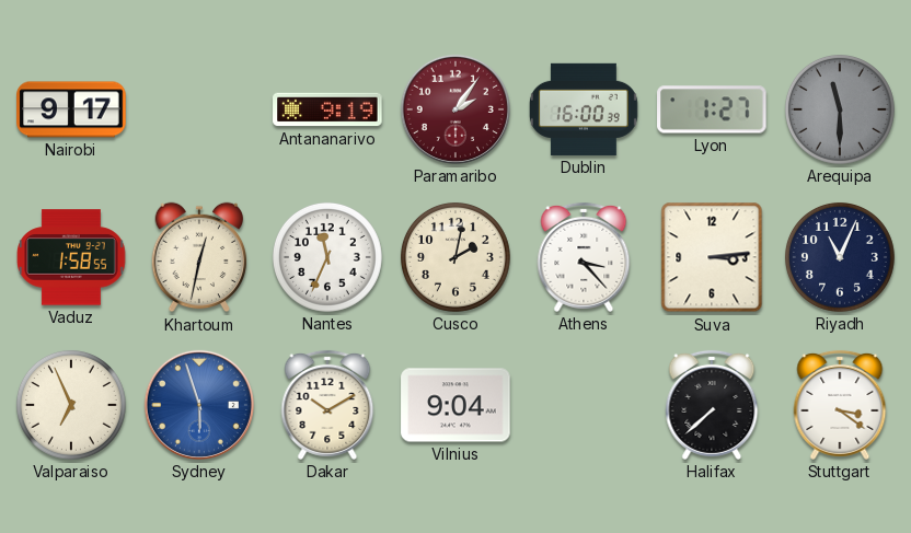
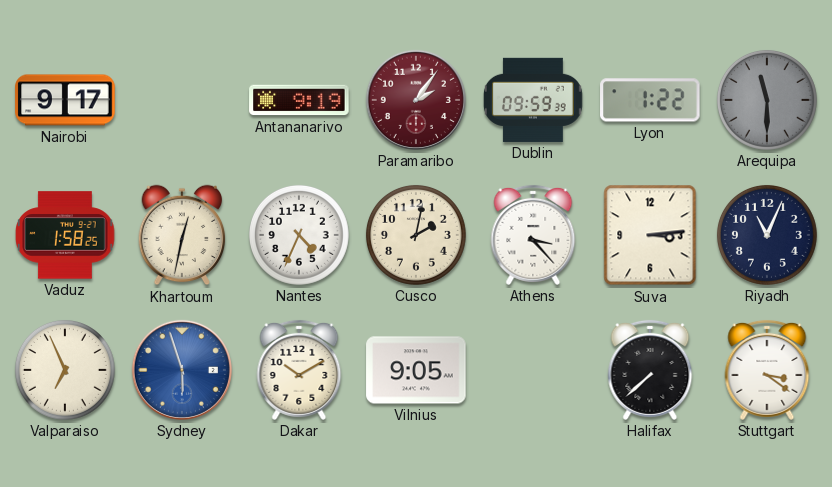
Dublin: 16:00 -> 09:59 (533, 100)
Lyon: 1:27 -> 1:22 (650, 100)
Vaduz: 1:58:55 -> 1:58:25 (65, 235)
Nantes: 11:34 -> 4:34 (299, 235)
Vilnius: 9:04 -> 9:05 (416, 370)
